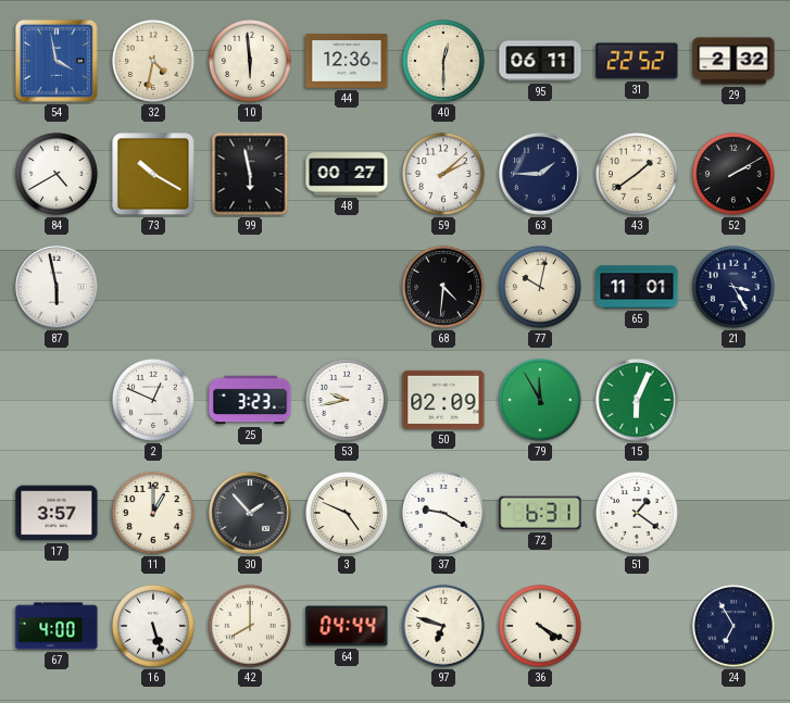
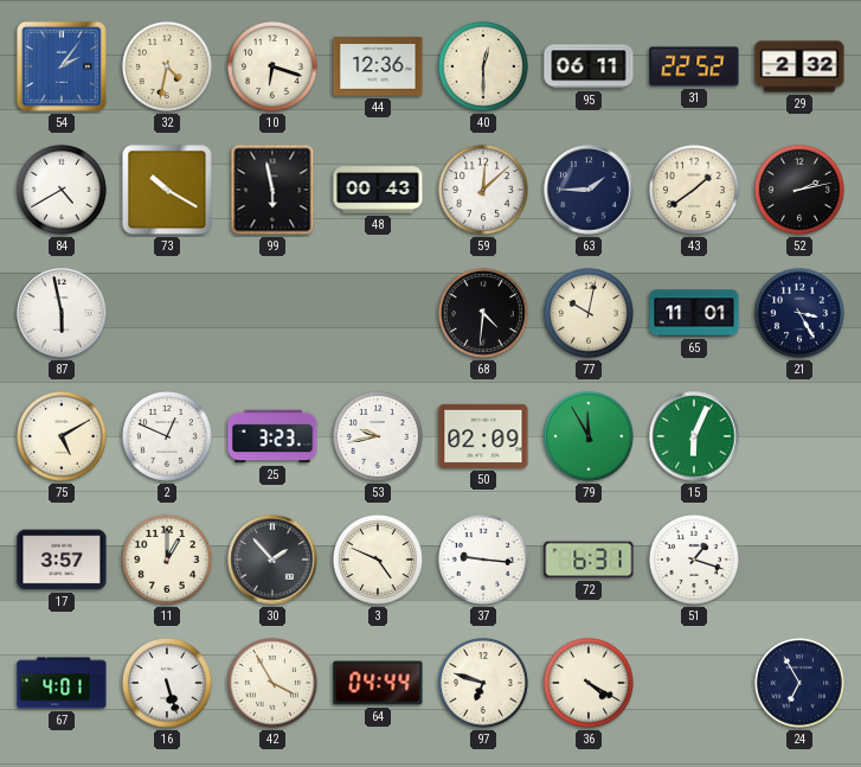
54: 3:58 -> 2:06 (62, 66)
10: 5:59 -> 6:18 (272, 66)
48: 00:27 -> 00:43 (378, 190)
59: 2:08 -> 12:08 (483, 190)
52: 2:10 -> 2:13 (799, 190)
75: none -> 5:10 (62, 436)
37: 9:20 -> 9:16 (483, 560)
51: 1:21 -> 1:18 (694, 560)
67: 4:00 -> 4:01 (62, 683)
42: 8:00 -> 3:55 (272, 683)
